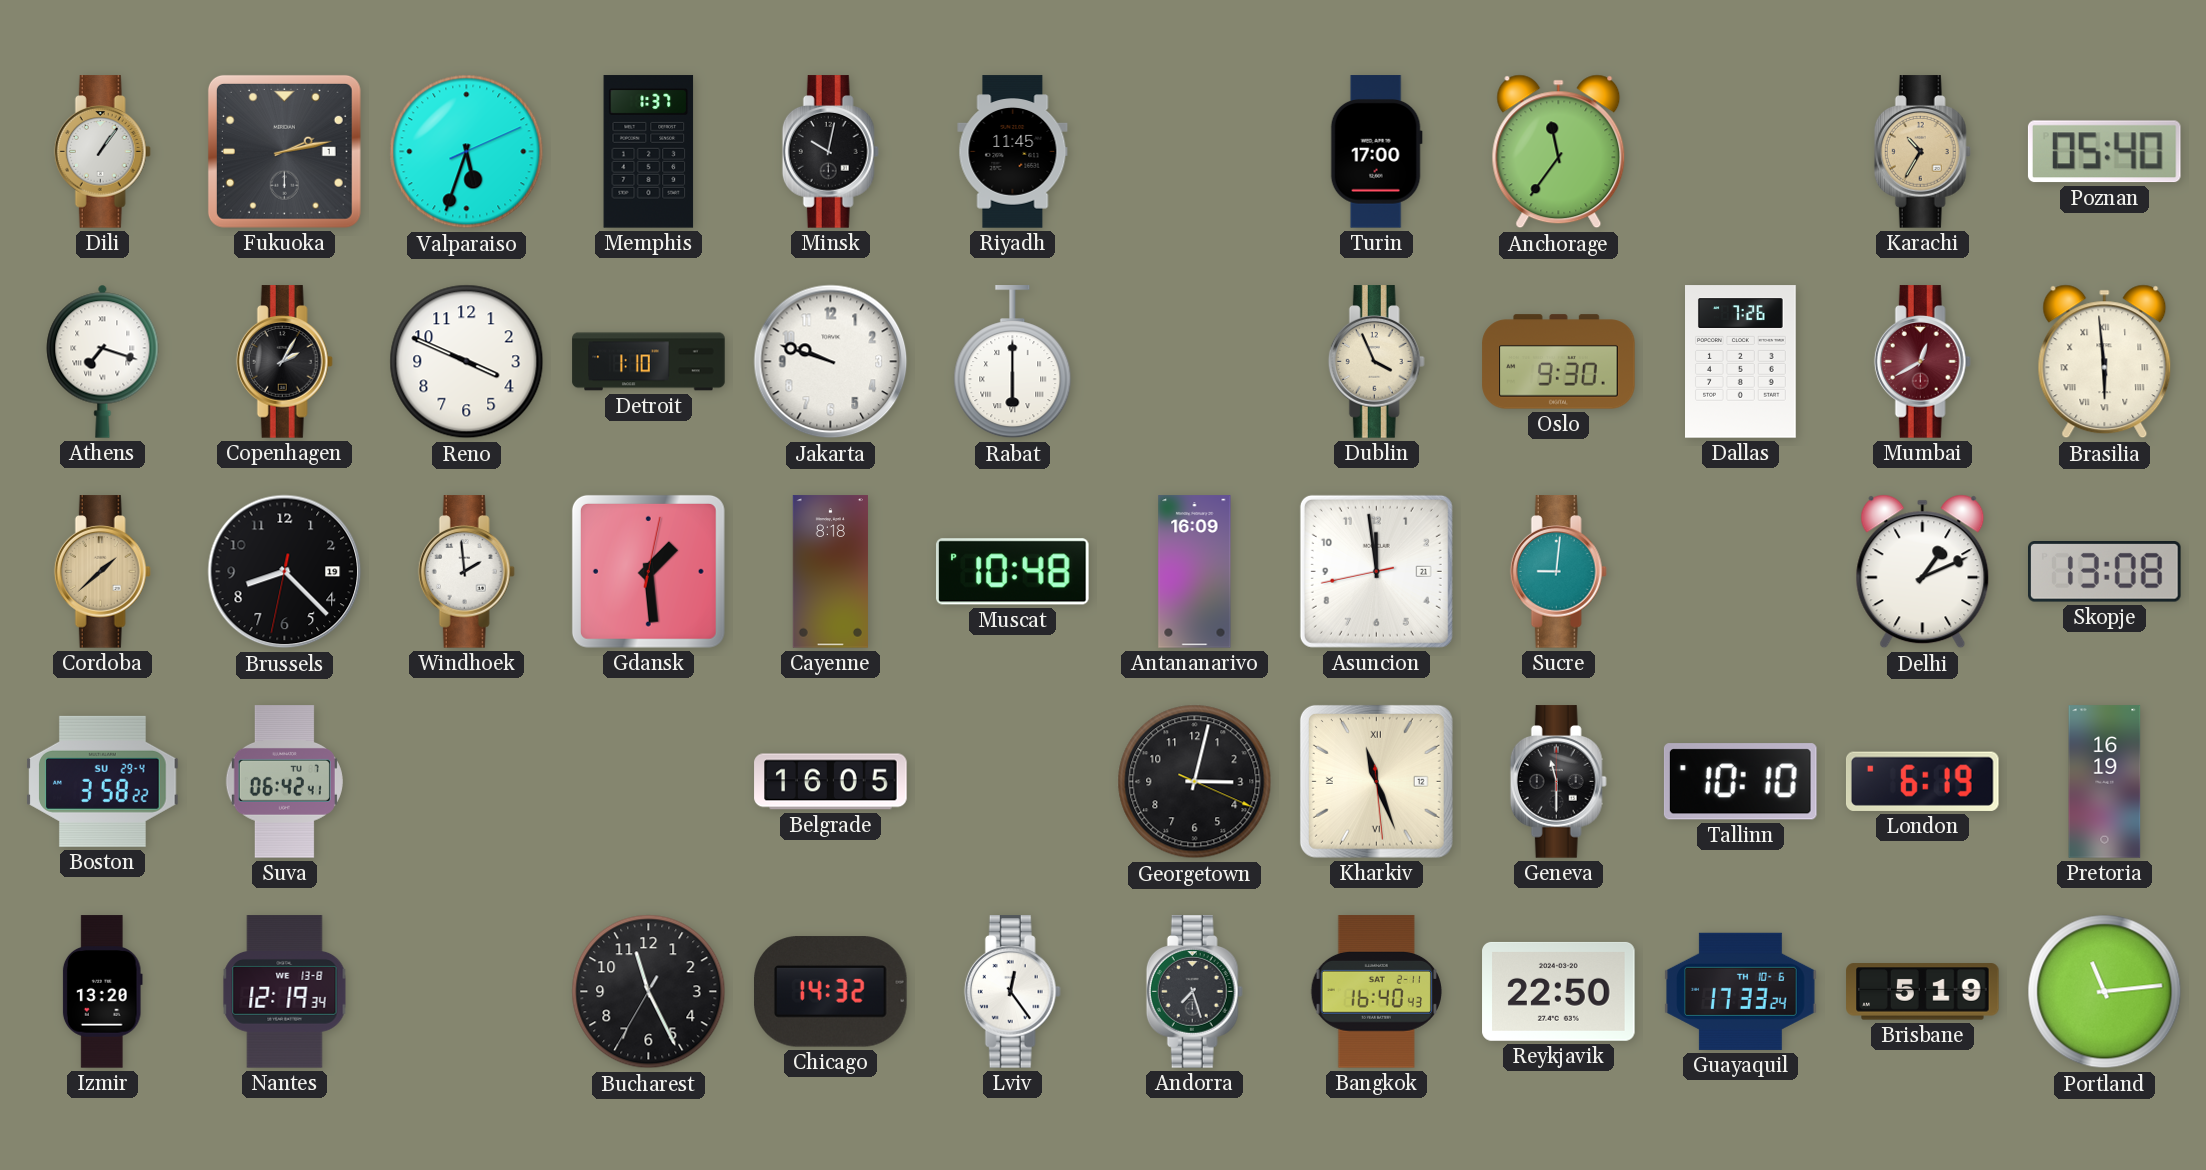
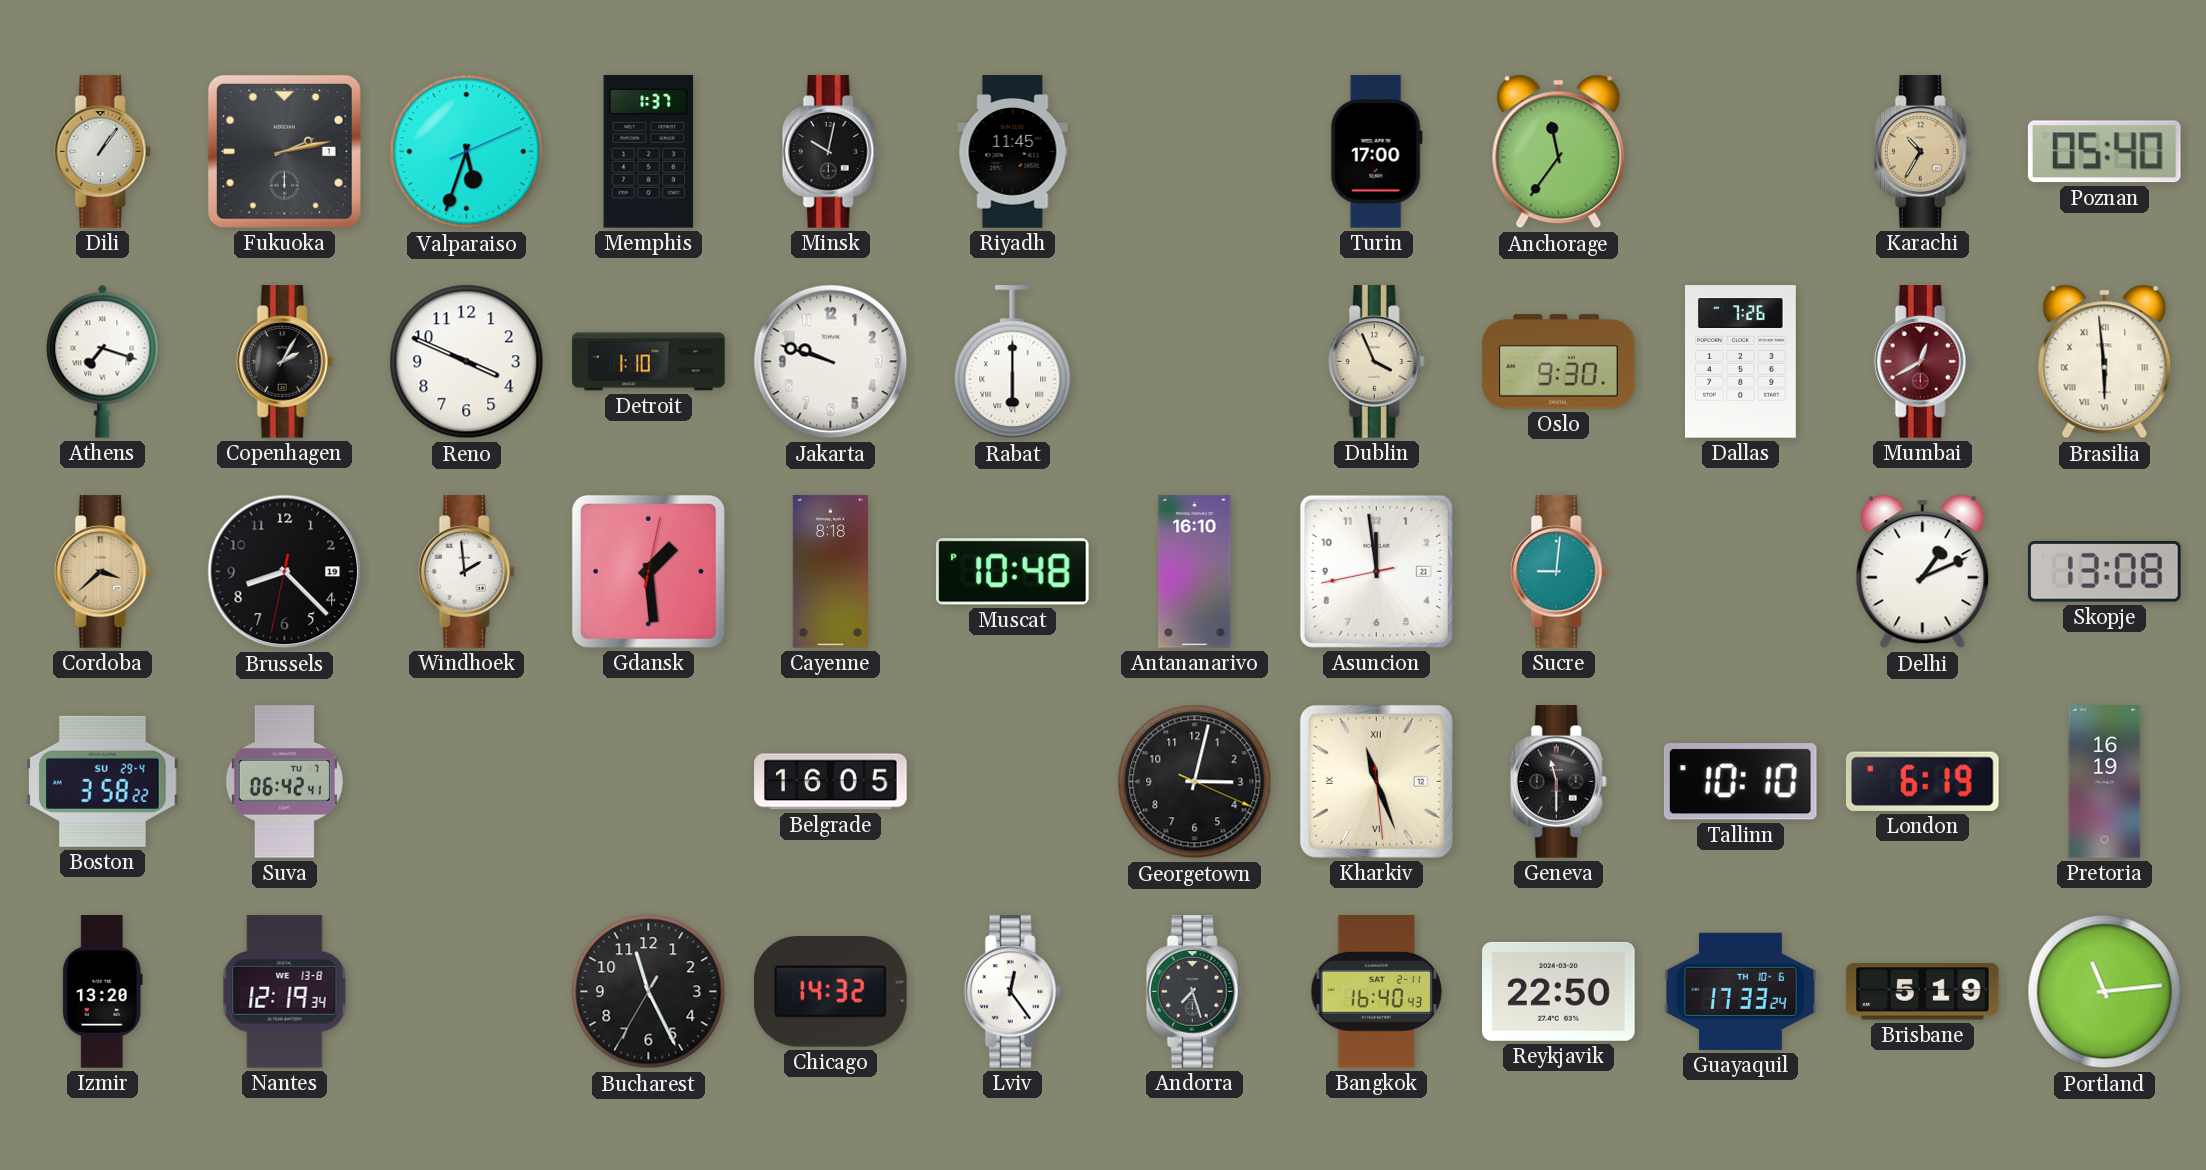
Cordoba: 1:38 -> 3:38 (102, 572)
Antananarivo: 16:09 -> 16:10 (1195, 572)
